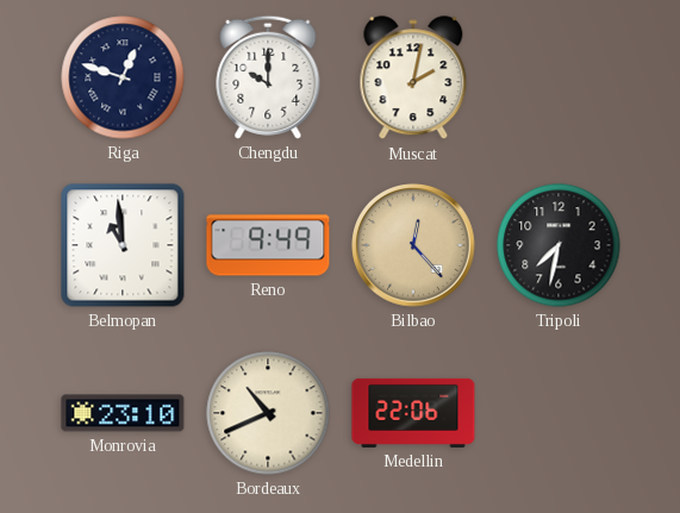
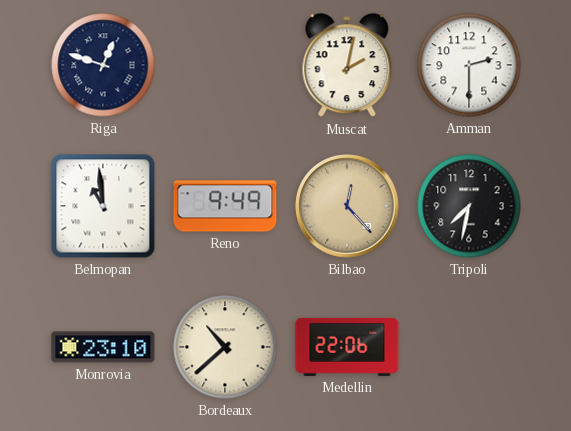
Chengdu: 10:00 -> none (268, 77)
Amman: none -> 2:30 (469, 65)
Bordeaux: 10:41 -> 10:38 (225, 347)
